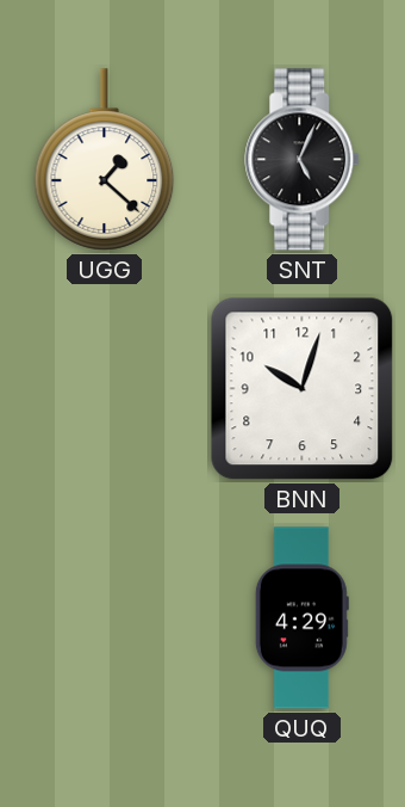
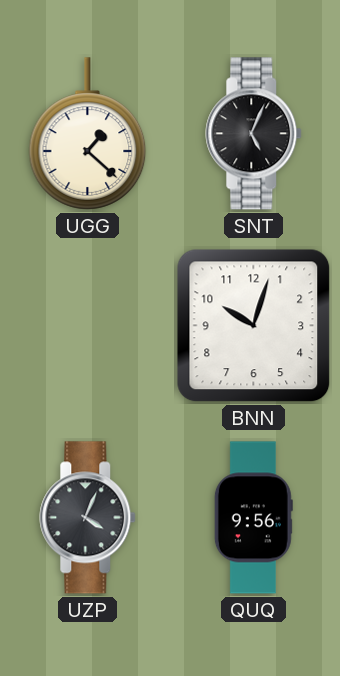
UZP: none -> 4:04 (88, 518)
QUQ: 4:29 -> 9:56 (253, 518)
